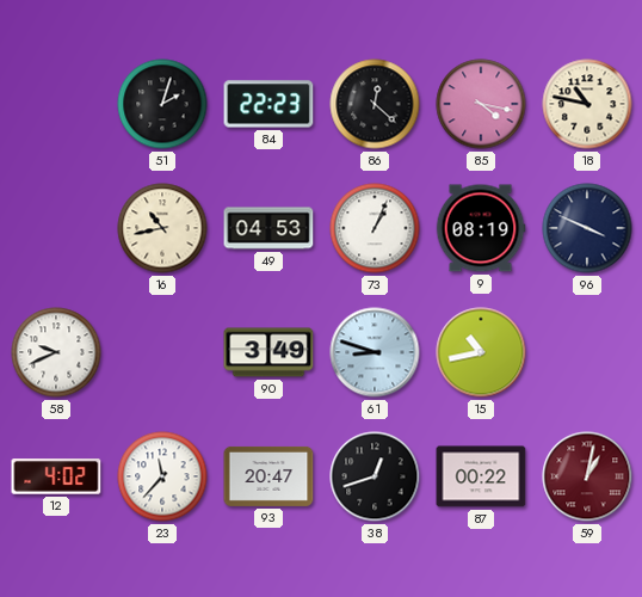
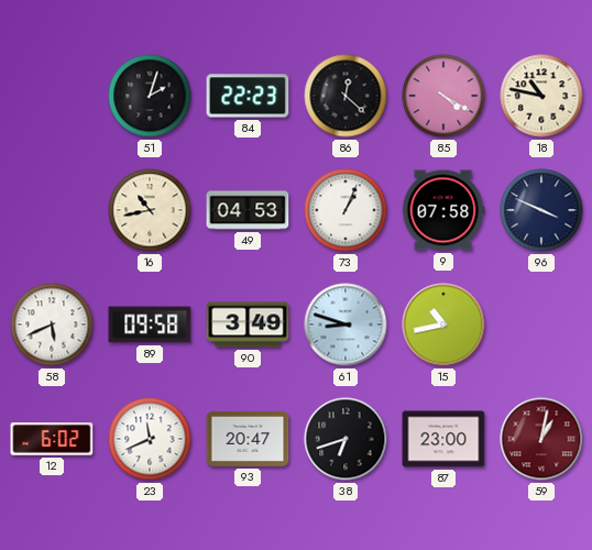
85: 4:17 -> 4:20 (443, 96)
9: 08:19 -> 07:58 (443, 210)
58: 9:41 -> 5:41 (52, 324)
89: none -> 09:58 (150, 324)
12: 4:02 -> 6:02 (52, 439)
23: 11:37 -> 11:41 (150, 439)
38: 12:42 -> 6:42 (346, 439)
87: 00:22 -> 23:00 (443, 439)
